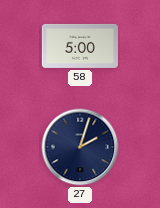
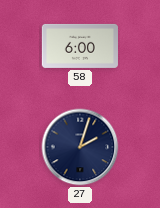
58: 5:00 -> 6:00 (80, 46)
